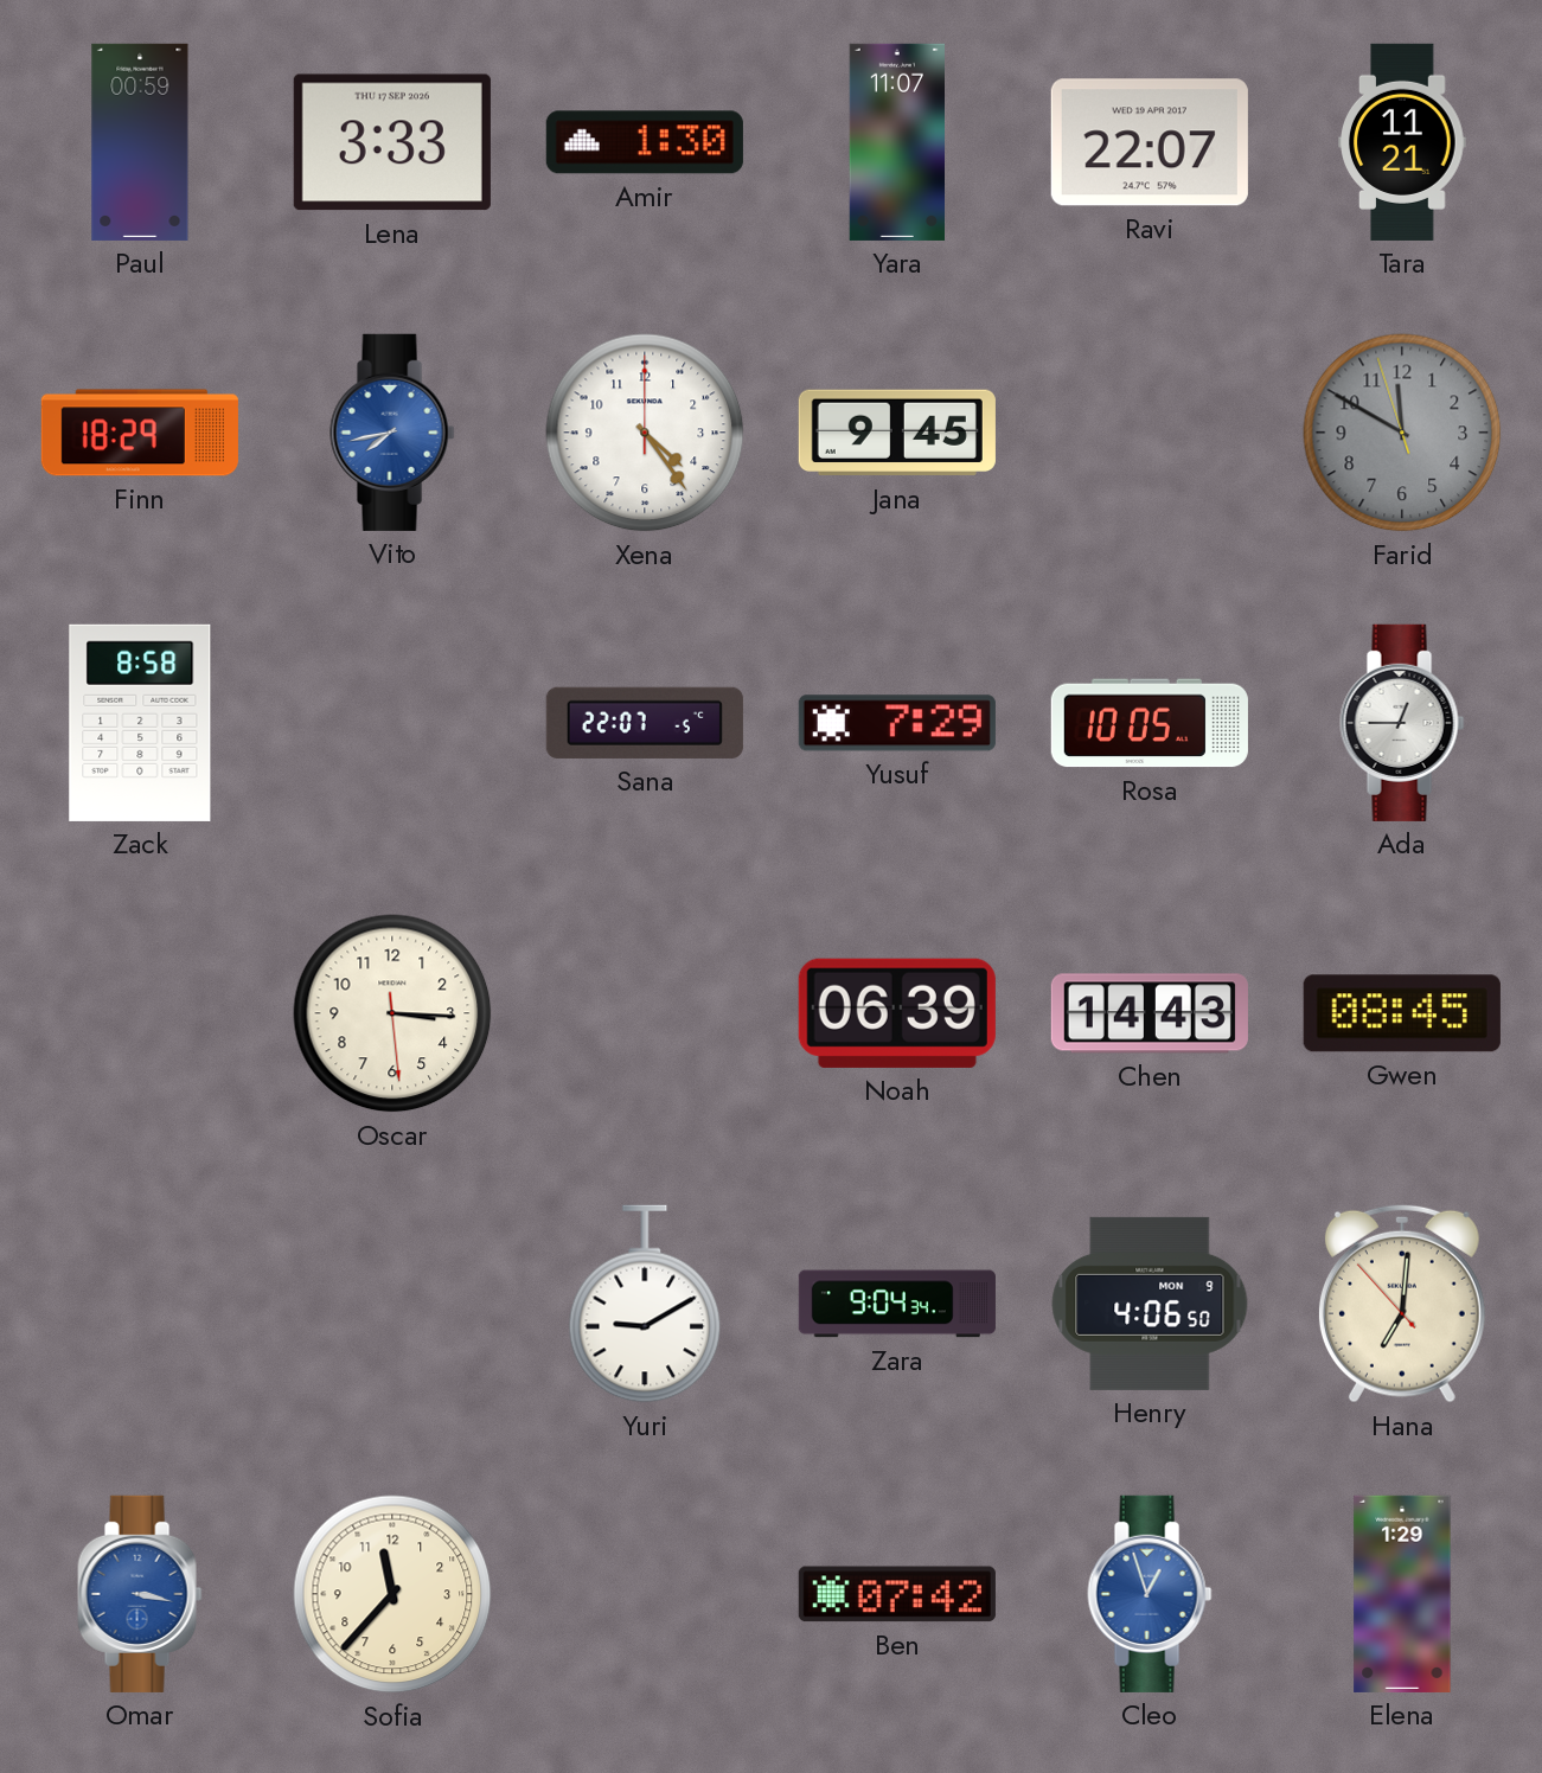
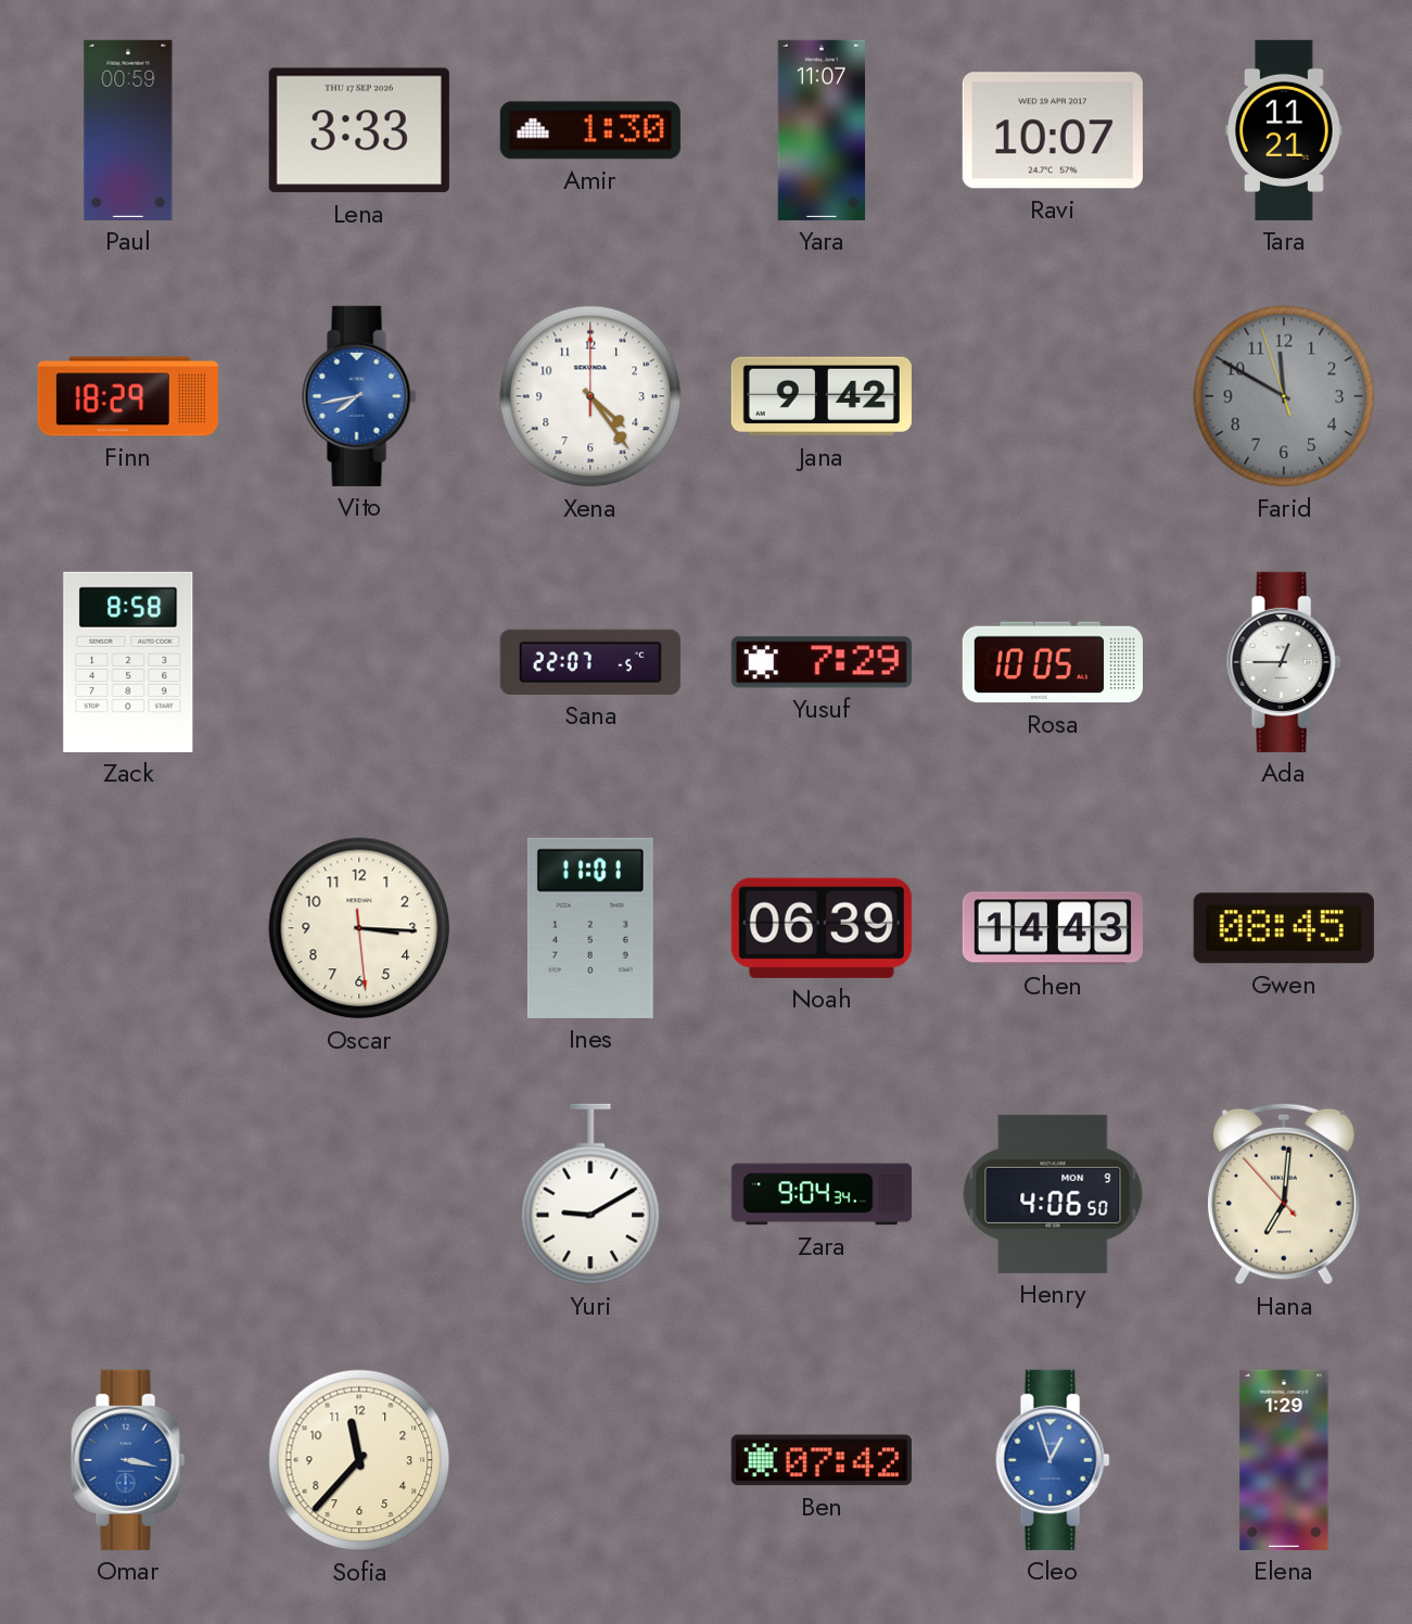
Ravi: 22:07 -> 10:07 (1053, 130)
Jana: 9:45 -> 9:42 (822, 396)
Ines: none -> 11:01 (590, 928)
